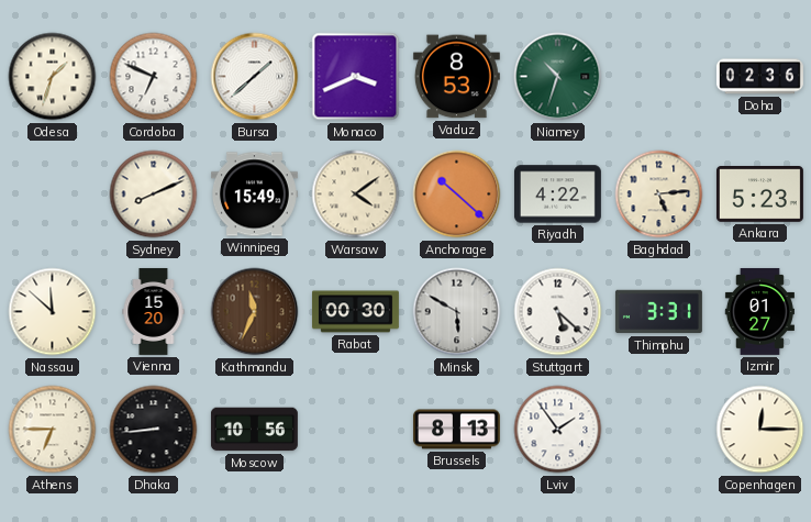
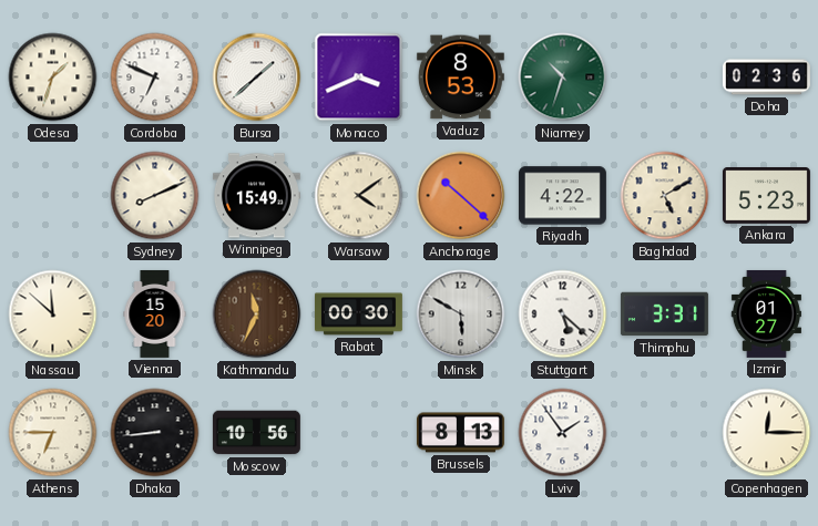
Baghdad: 5:14 -> 5:10 (665, 196)
